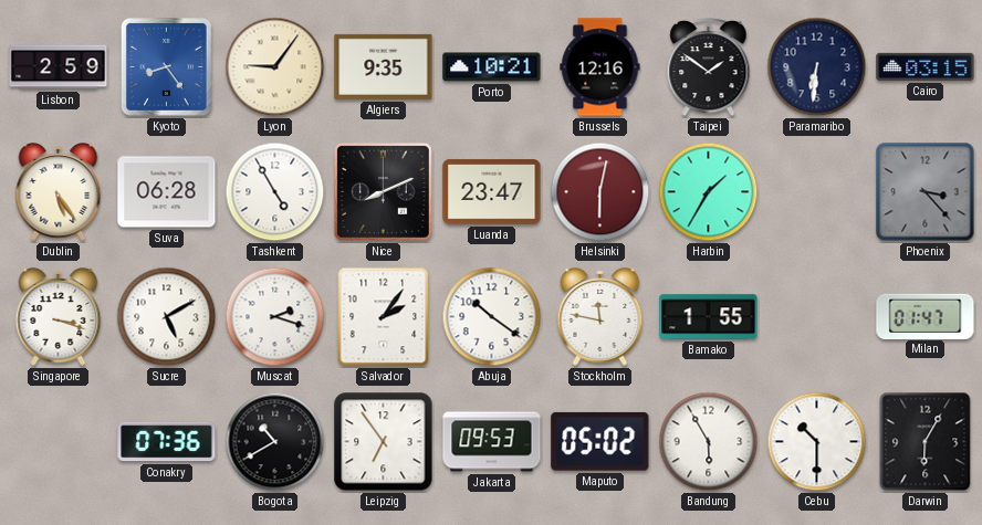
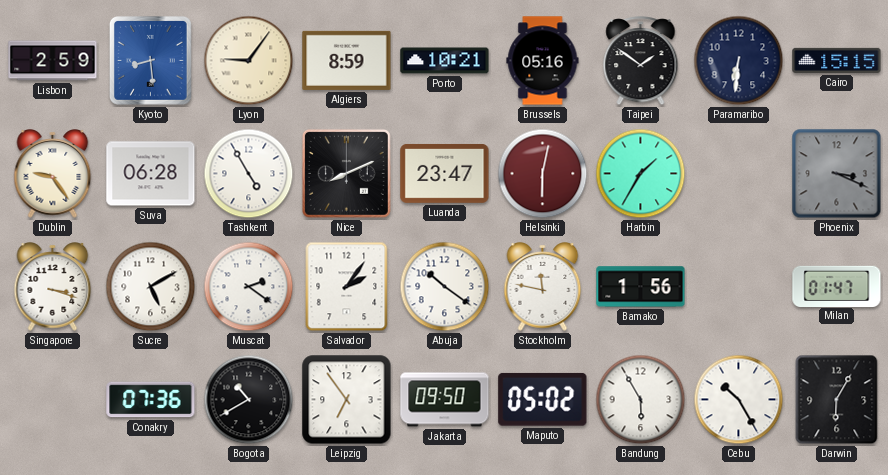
Kyoto: 8:24 -> 8:29 (151, 61)
Algiers: 9:35 -> 8:59 (347, 60)
Brussels: 12:16 -> 05:16 (543, 61)
Cairo: 03:15 -> 15:15 (837, 60)
Dublin: 5:24 -> 9:24 (53, 174)
Phoenix: 3:23 -> 3:19 (837, 174)
Muscat: 2:18 -> 2:21 (249, 287)
Bamako: 1:55 -> 1:56 (641, 287)
Jakarta: 09:53 -> 09:50 (445, 400)
Cebu: 10:30 -> 10:25 (739, 400)
